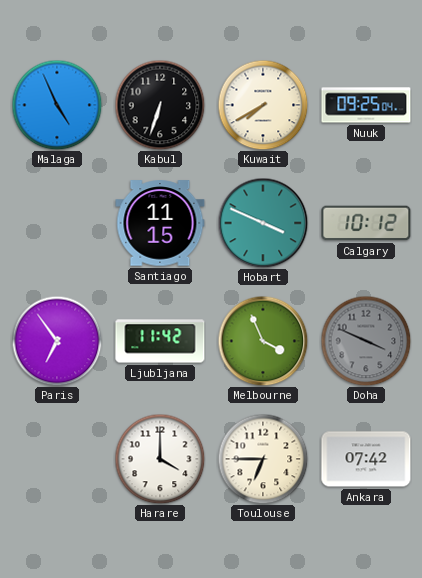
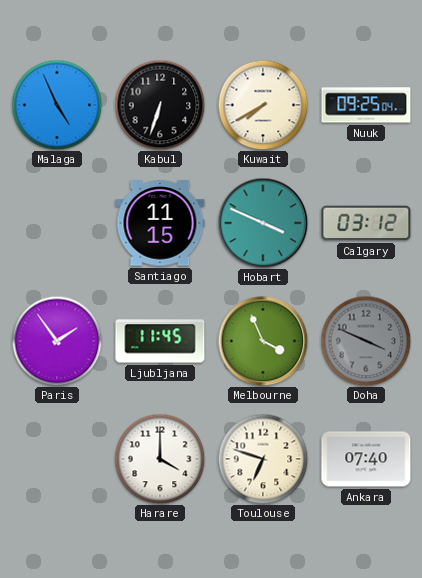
Calgary: 10:12 -> 03:12 (366, 223)
Paris: 6:54 -> 1:54 (57, 341)
Ljubljana: 11:42 -> 11:45 (160, 341)
Toulouse: 6:45 -> 6:48 (263, 459)
Ankara: 07:42 -> 07:40 (366, 459)
